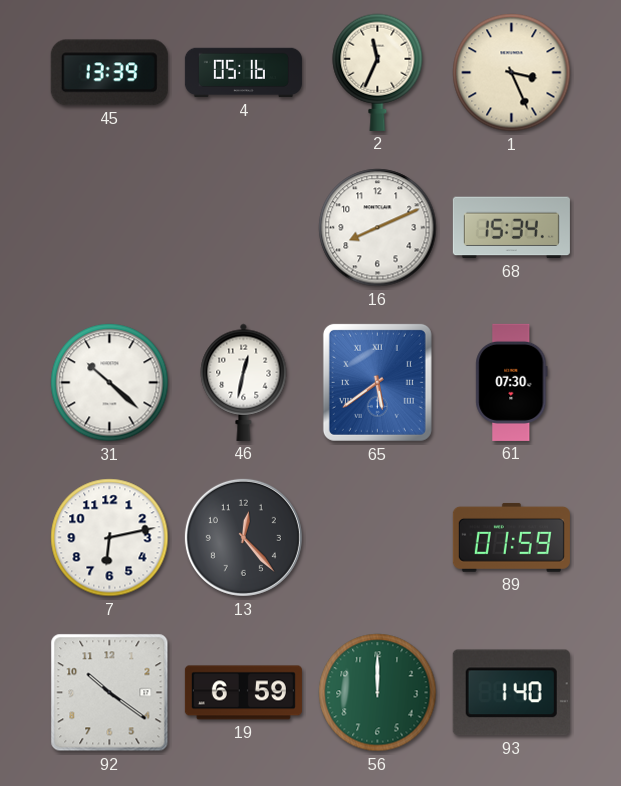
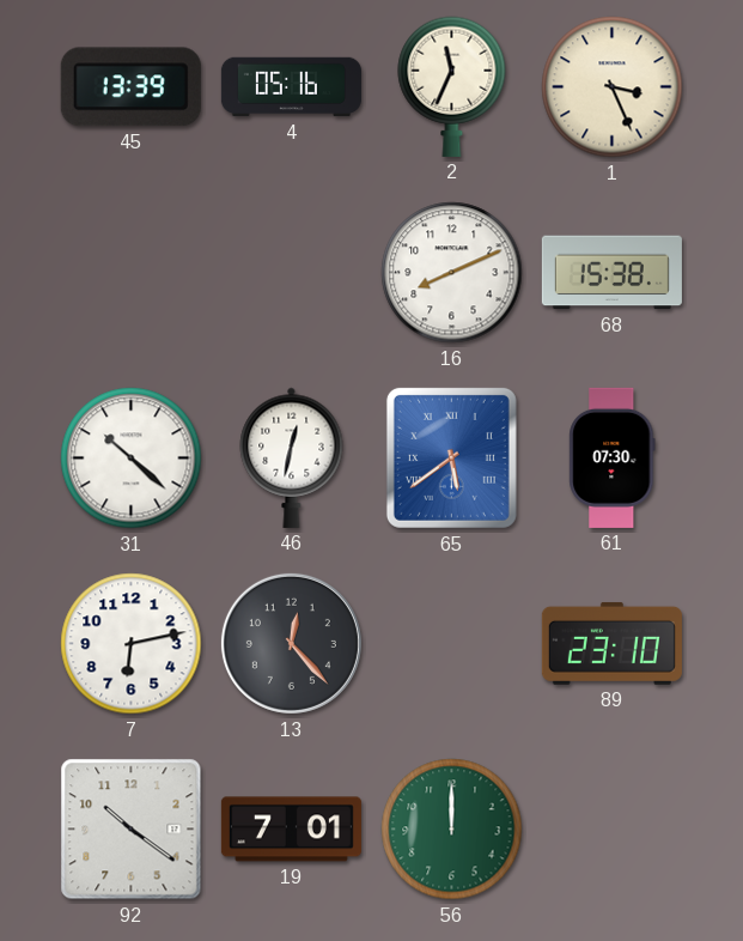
68: 15:34 -> 15:38 (611, 273)
89: 01:59 -> 23:10 (611, 643)
19: 6:59 -> 7:01 (291, 830)
93: 1:40 -> none (511, 693)
